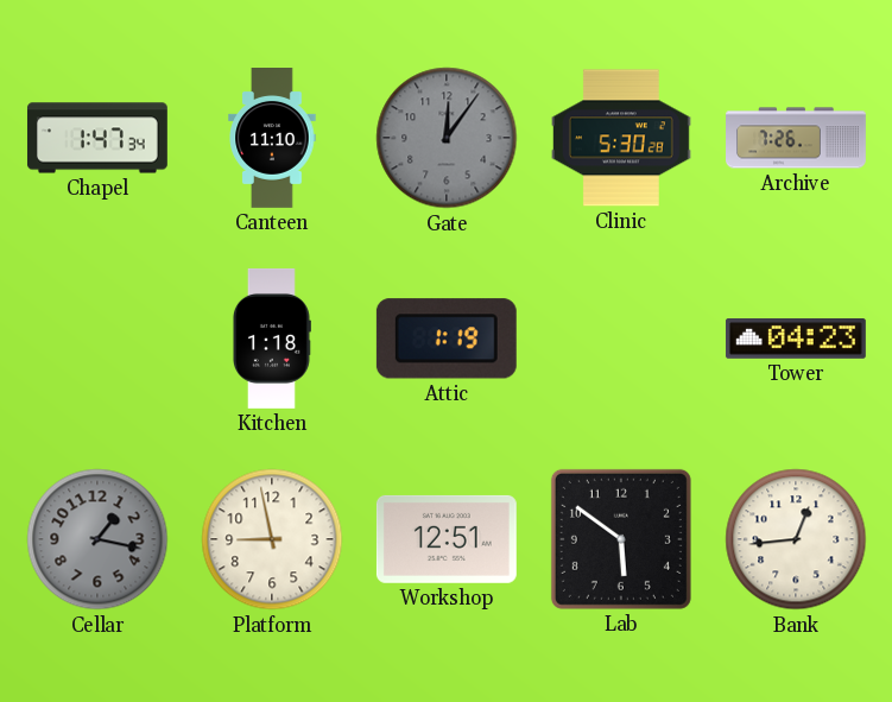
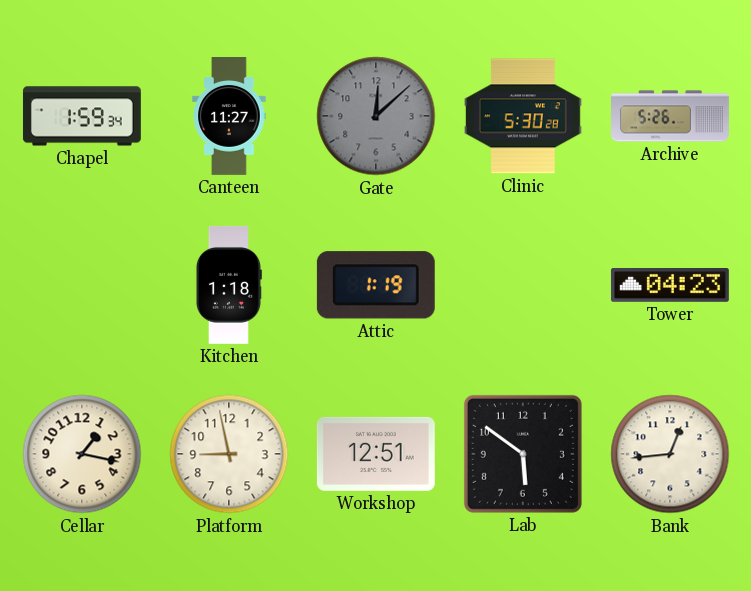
Chapel: 1:47 -> 1:59 (82, 116)
Canteen: 11:10 -> 11:27 (229, 117)
Gate: 12:06 -> 12:08 (376, 116)
Archive: 7:26 -> 5:26 (671, 116)
Cellar dial: grey -> cream (82, 454)
